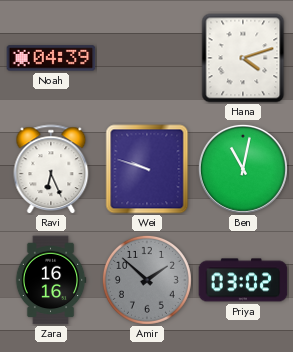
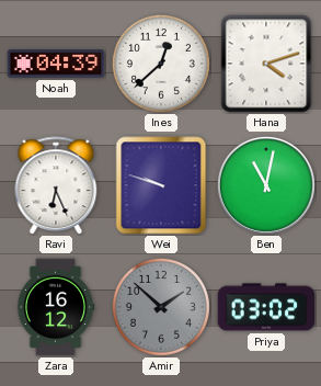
Ines: none -> 12:38 (161, 64)
Zara: 16:16 -> 16:12 (56, 307)
